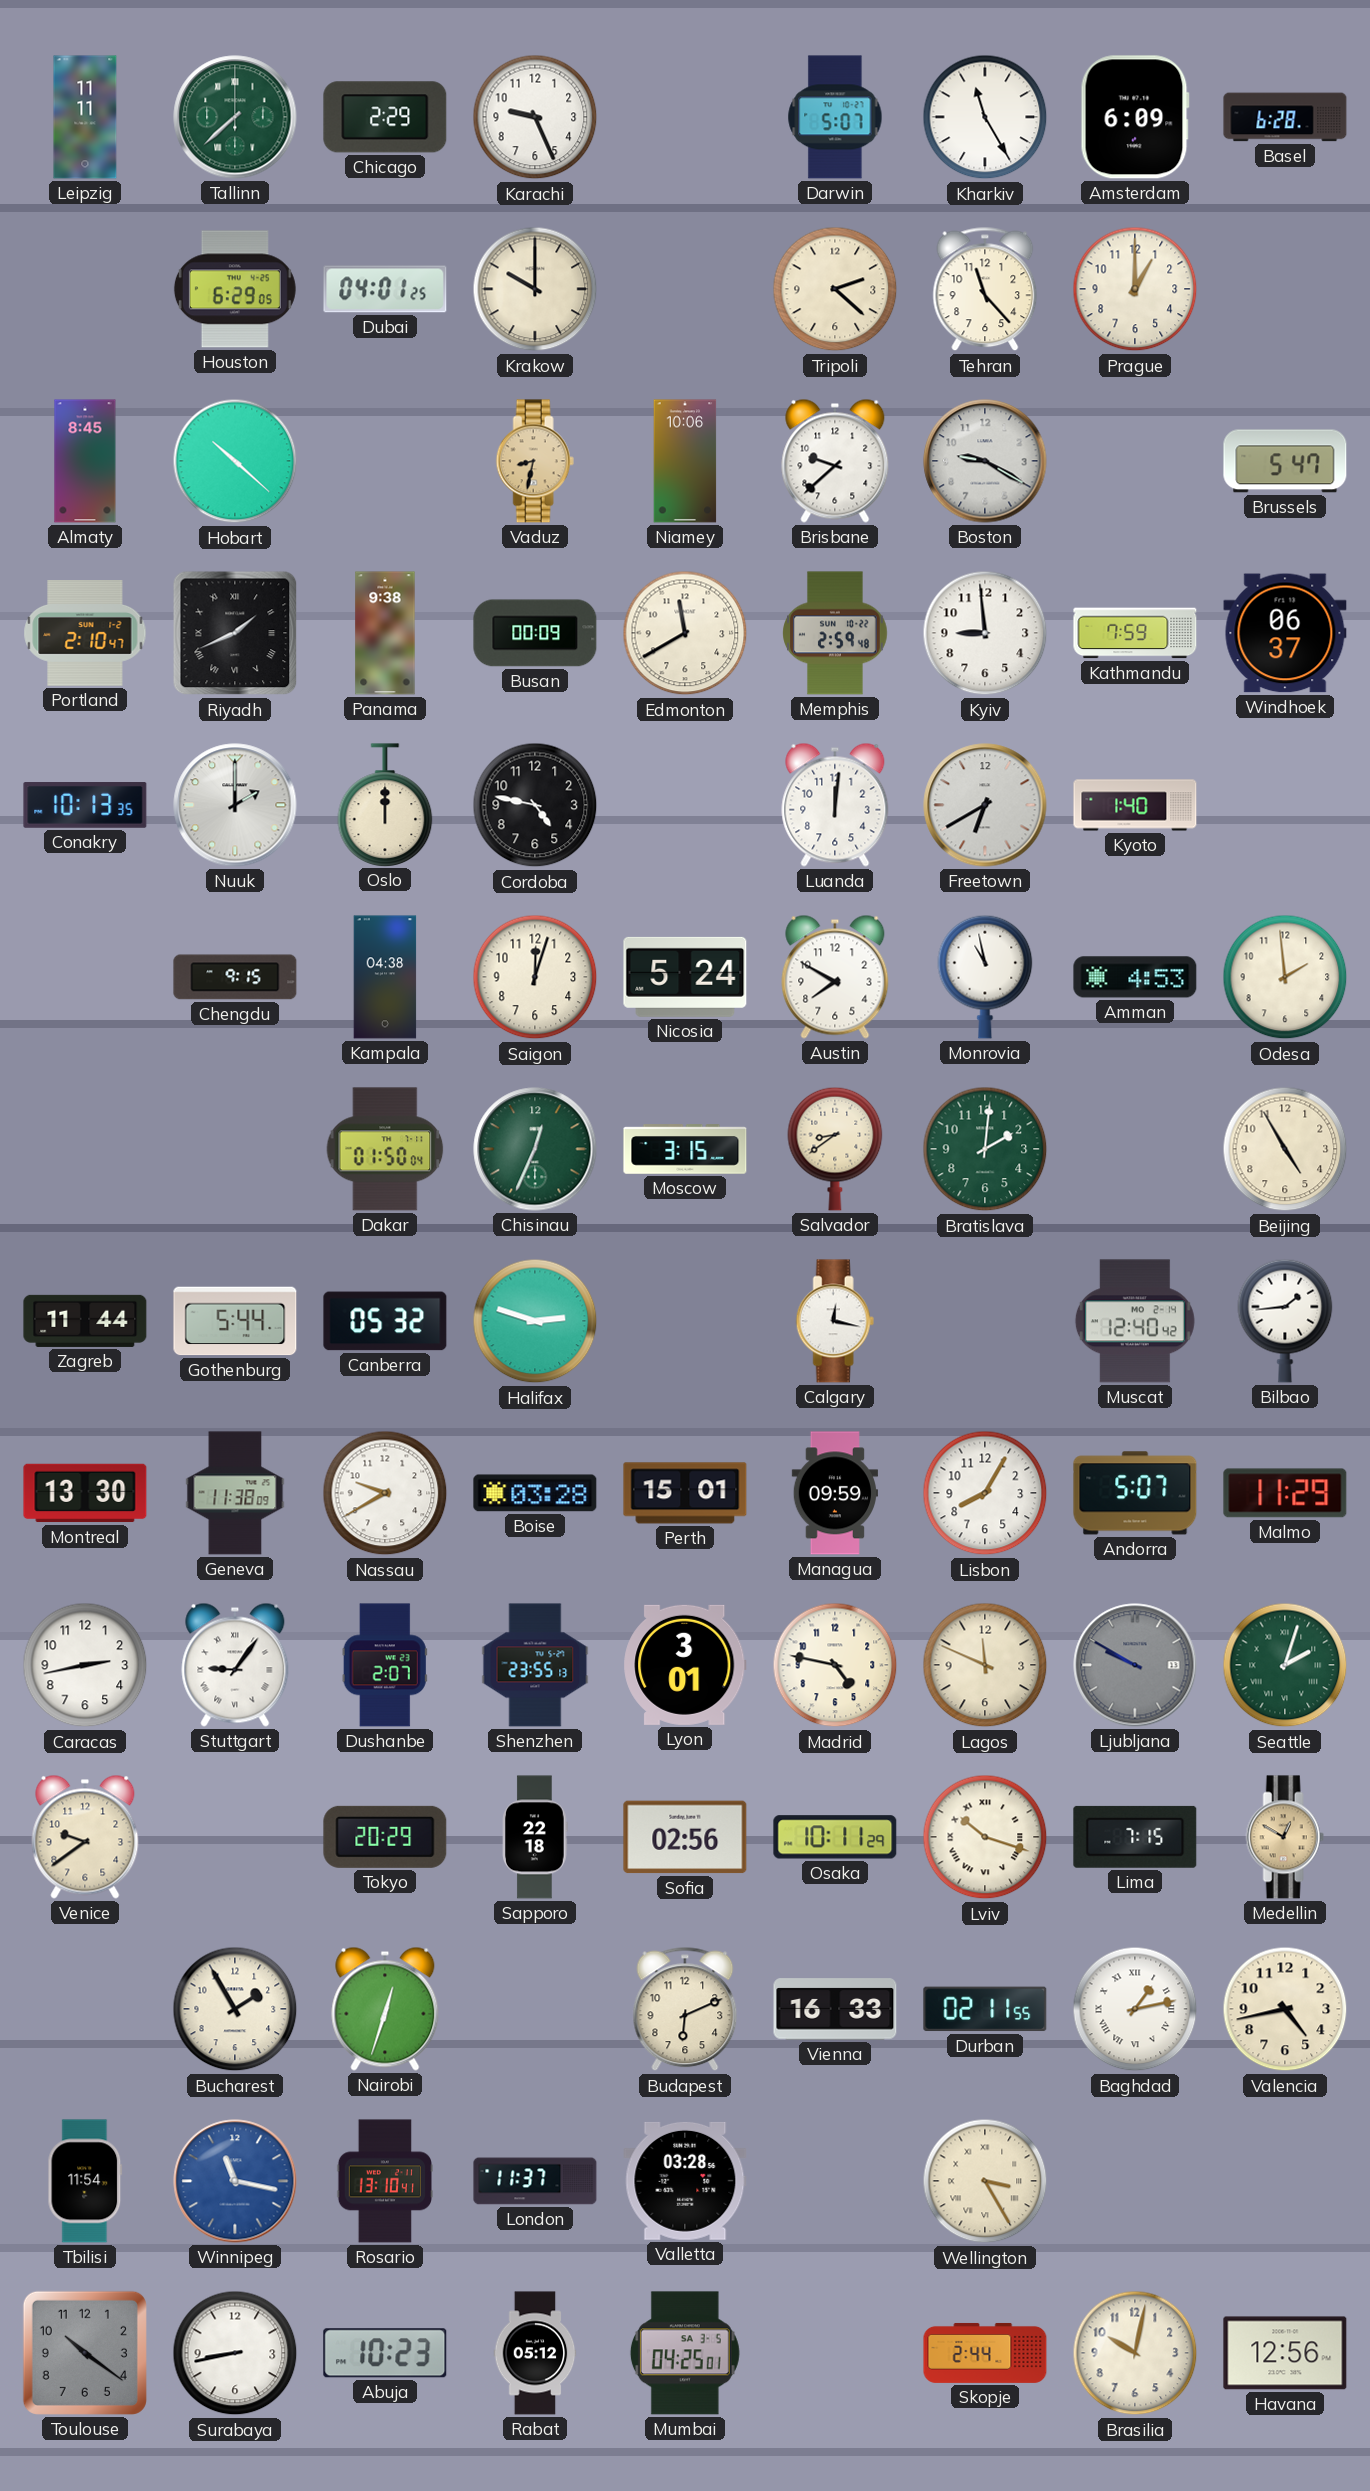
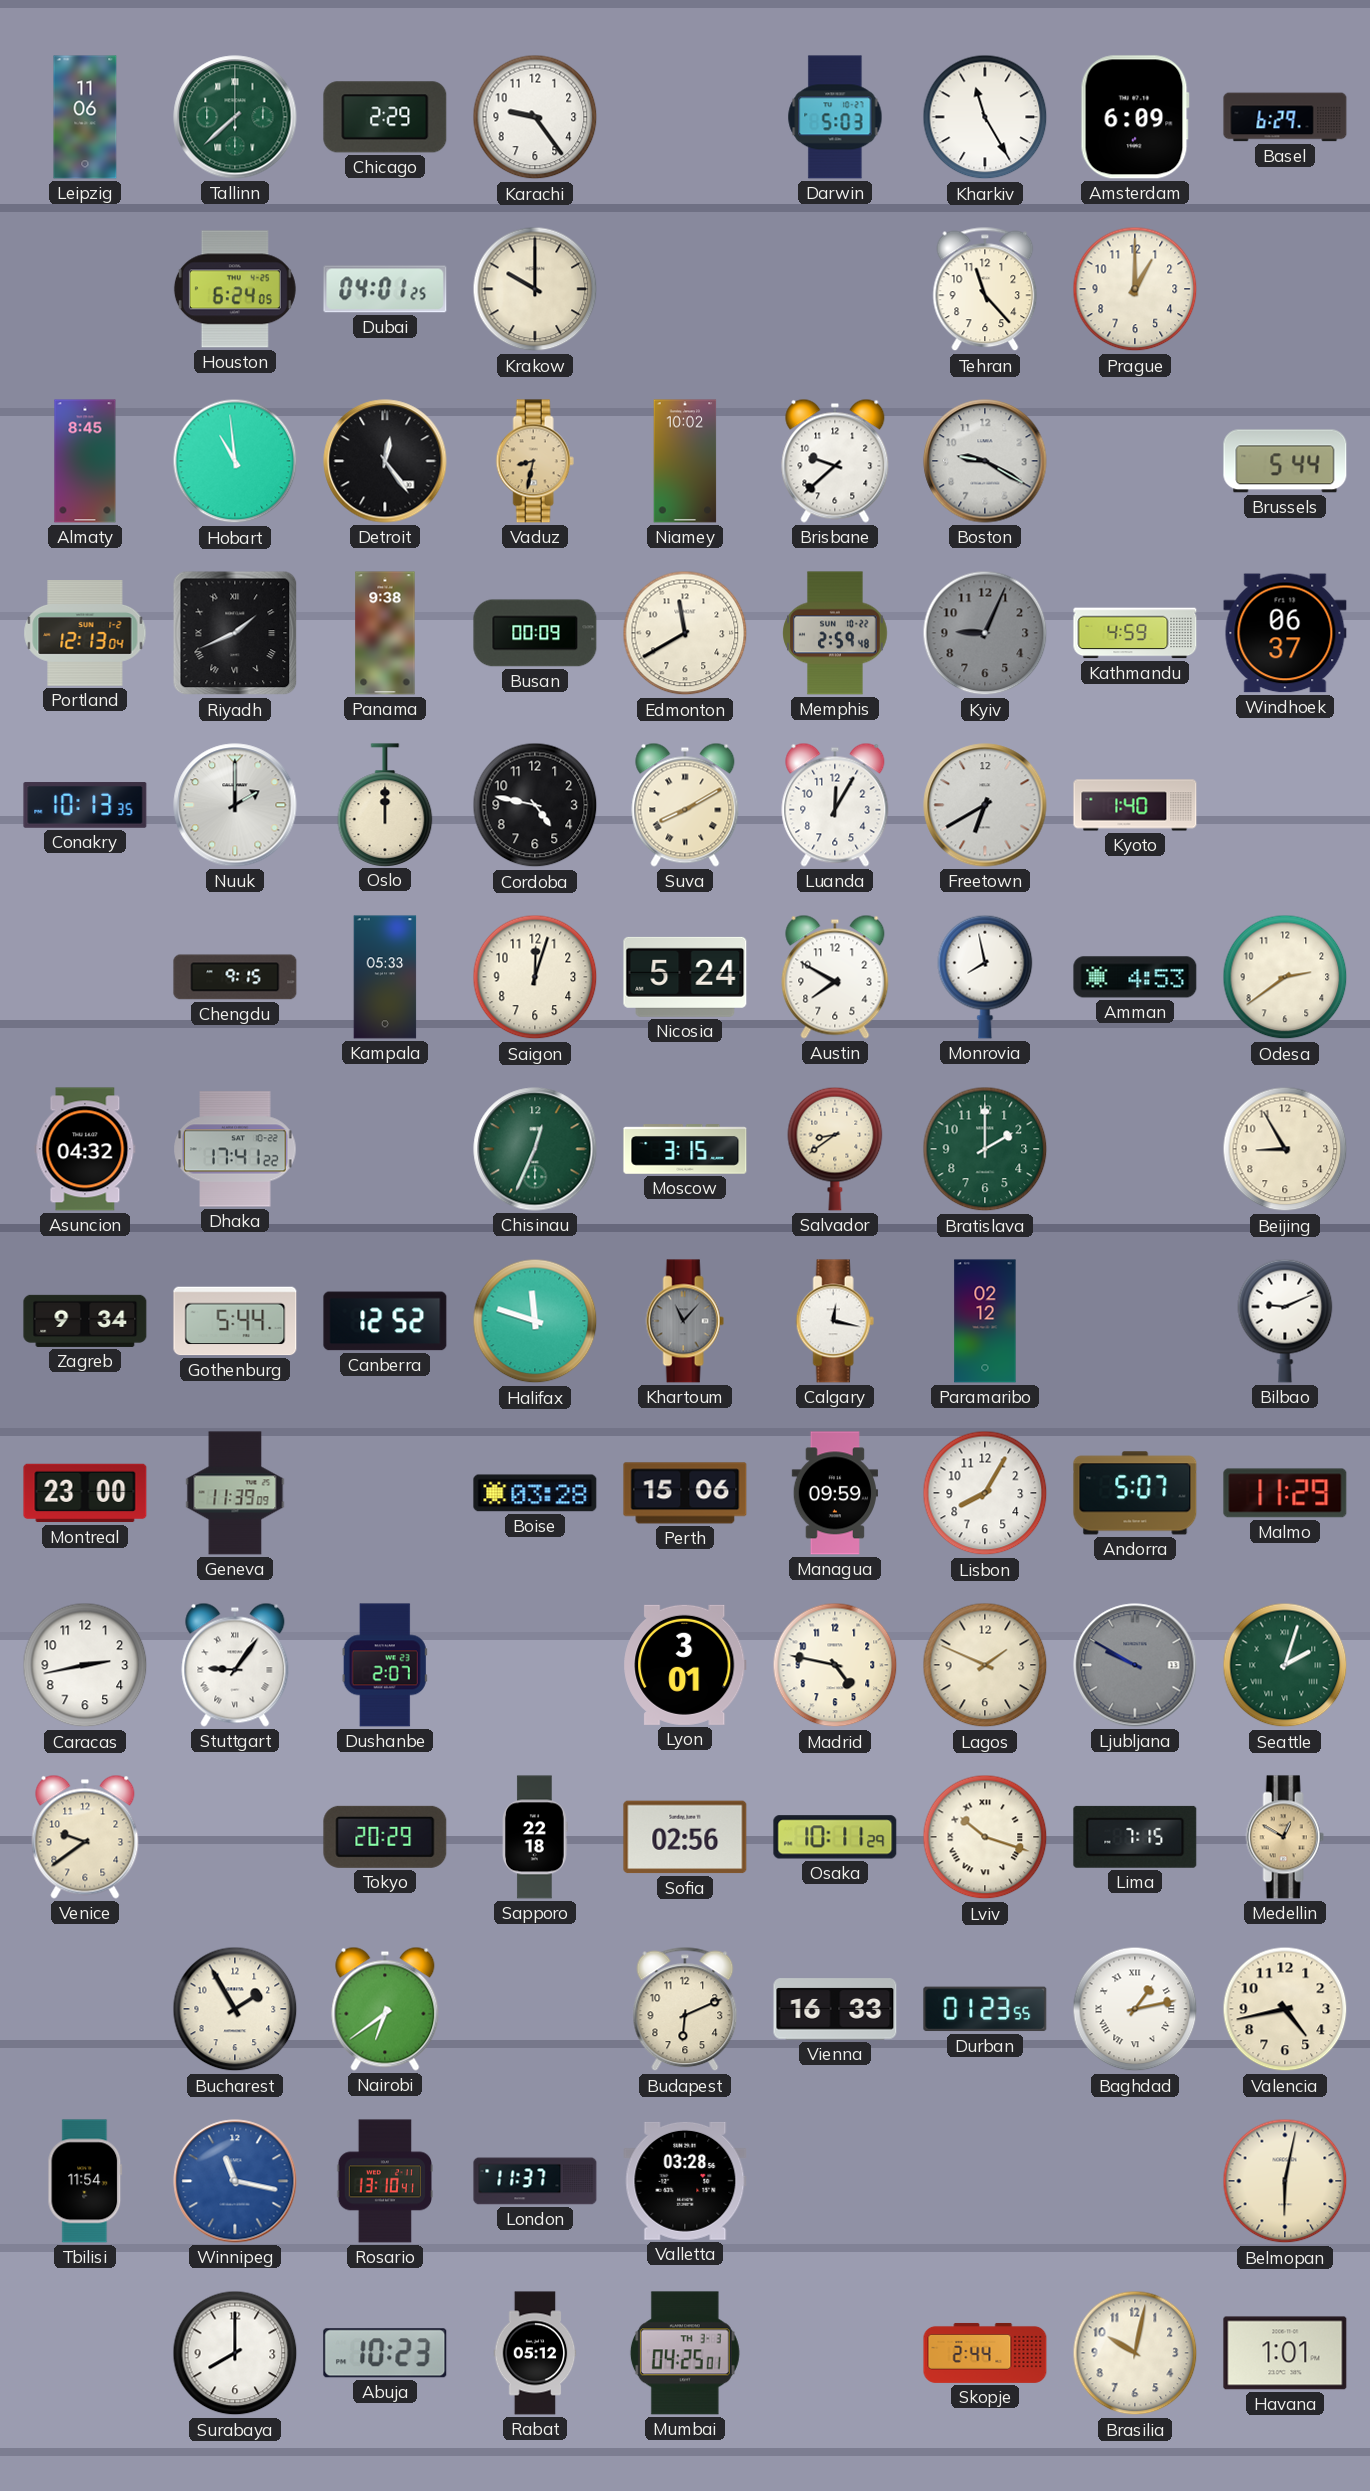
Leipzig: 11:11 -> 11:06 (85, 117)
Karachi: 9:26 -> 9:24 (535, 117)
Darwin: 5:07 -> 5:03 (835, 117)
Basel: 6:28 -> 6:29 (1285, 117)
Houston: 6:29 -> 6:24 (235, 289)
Tripoli: 2:22 -> none (835, 289)
Hobart: 10:22 -> 10:59 (235, 461)
Detroit: none -> 12:24 (385, 461)
Niamey: 10:06 -> 10:02 (685, 461)
Brussels: 5:47 -> 5:44 (1285, 461)
Portland: 2:10 -> 12:13 (85, 634)
Kyiv: 8:59 -> 9:04 (985, 633)
Kyiv dial: white -> grey (985, 633)
Kathmandu: 7:59 -> 4:59 (1135, 633)
Suva: none -> 8:10 (685, 805)
Luanda: 12:01 -> 12:05 (835, 805)
Kampala: 04:38 -> 05:33 (385, 977)
Monrovia: 10:58 -> 7:58 (985, 977)
Odesa: 1:59 -> 2:39 (1285, 977)
Asuncion: none -> 04:32 (85, 1149)
Dhaka: none -> 17:41 (235, 1149)
Dakar: 01:50 -> none (385, 1149)
Bratislava: 2:01 -> 2:00 (985, 1149)
Beijing: 4:55 -> 8:55 (1285, 1149)
Zagreb: 11:44 -> 9:34 (85, 1321)
Canberra: 05:32 -> 12:52 (385, 1321)
Halifax: 2:48 -> 11:48 (535, 1321)
Khartoum: none -> 11:07 (685, 1321)
Paramaribo: none -> 02:12 (985, 1321)
Muscat: 12:40 -> none (1135, 1321)
Bilbao: 1:44 -> 9:11 (1285, 1321)
Montreal: 13:30 -> 23:00 (85, 1493)
Geneva: 11:38 -> 11:39 (235, 1493)
Nassau: 9:40 -> none (385, 1493)
Perth: 15:01 -> 15:06 (685, 1493)
Shenzhen: 23:55 -> none (535, 1665)
Lagos: 11:49 -> 1:49 (985, 1665)
Nairobi: 12:33 -> 6:39 (385, 2009)
Durban: 02:11 -> 01:23 (985, 2009)
Wellington: 3:25 -> none (985, 2181)
Belmopan: none -> 6:02 (1285, 2181)
Toulouse: 10:21 -> none (85, 2353)
Surabaya: 8:43 -> 8:00 (235, 2353)
Mumbai date: SA 3-5 -> TH 3-3 (685, 2353)
Havana: 12:56 -> 1:01 (1285, 2353)
